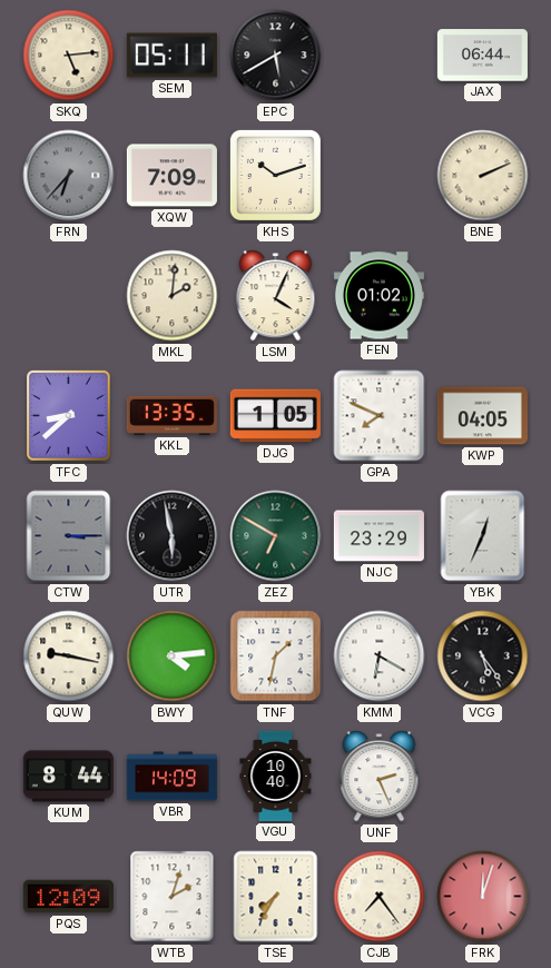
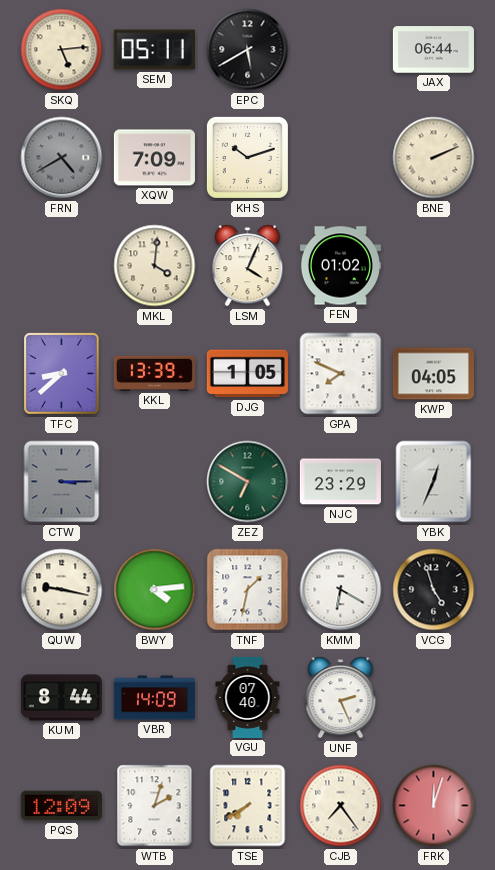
FRN: 6:37 -> 4:40 (62, 158)
MKL: 2:01 -> 4:01 (155, 266)
KKL: 13:35 -> 13:39 (154, 373)
UTR: 5:58 -> none (173, 536)
VCG: 5:24 -> 4:57 (434, 590)
VGU: 10:40 -> 07:40 (248, 697)
TSE: 7:35 -> 7:40 (248, 806)
